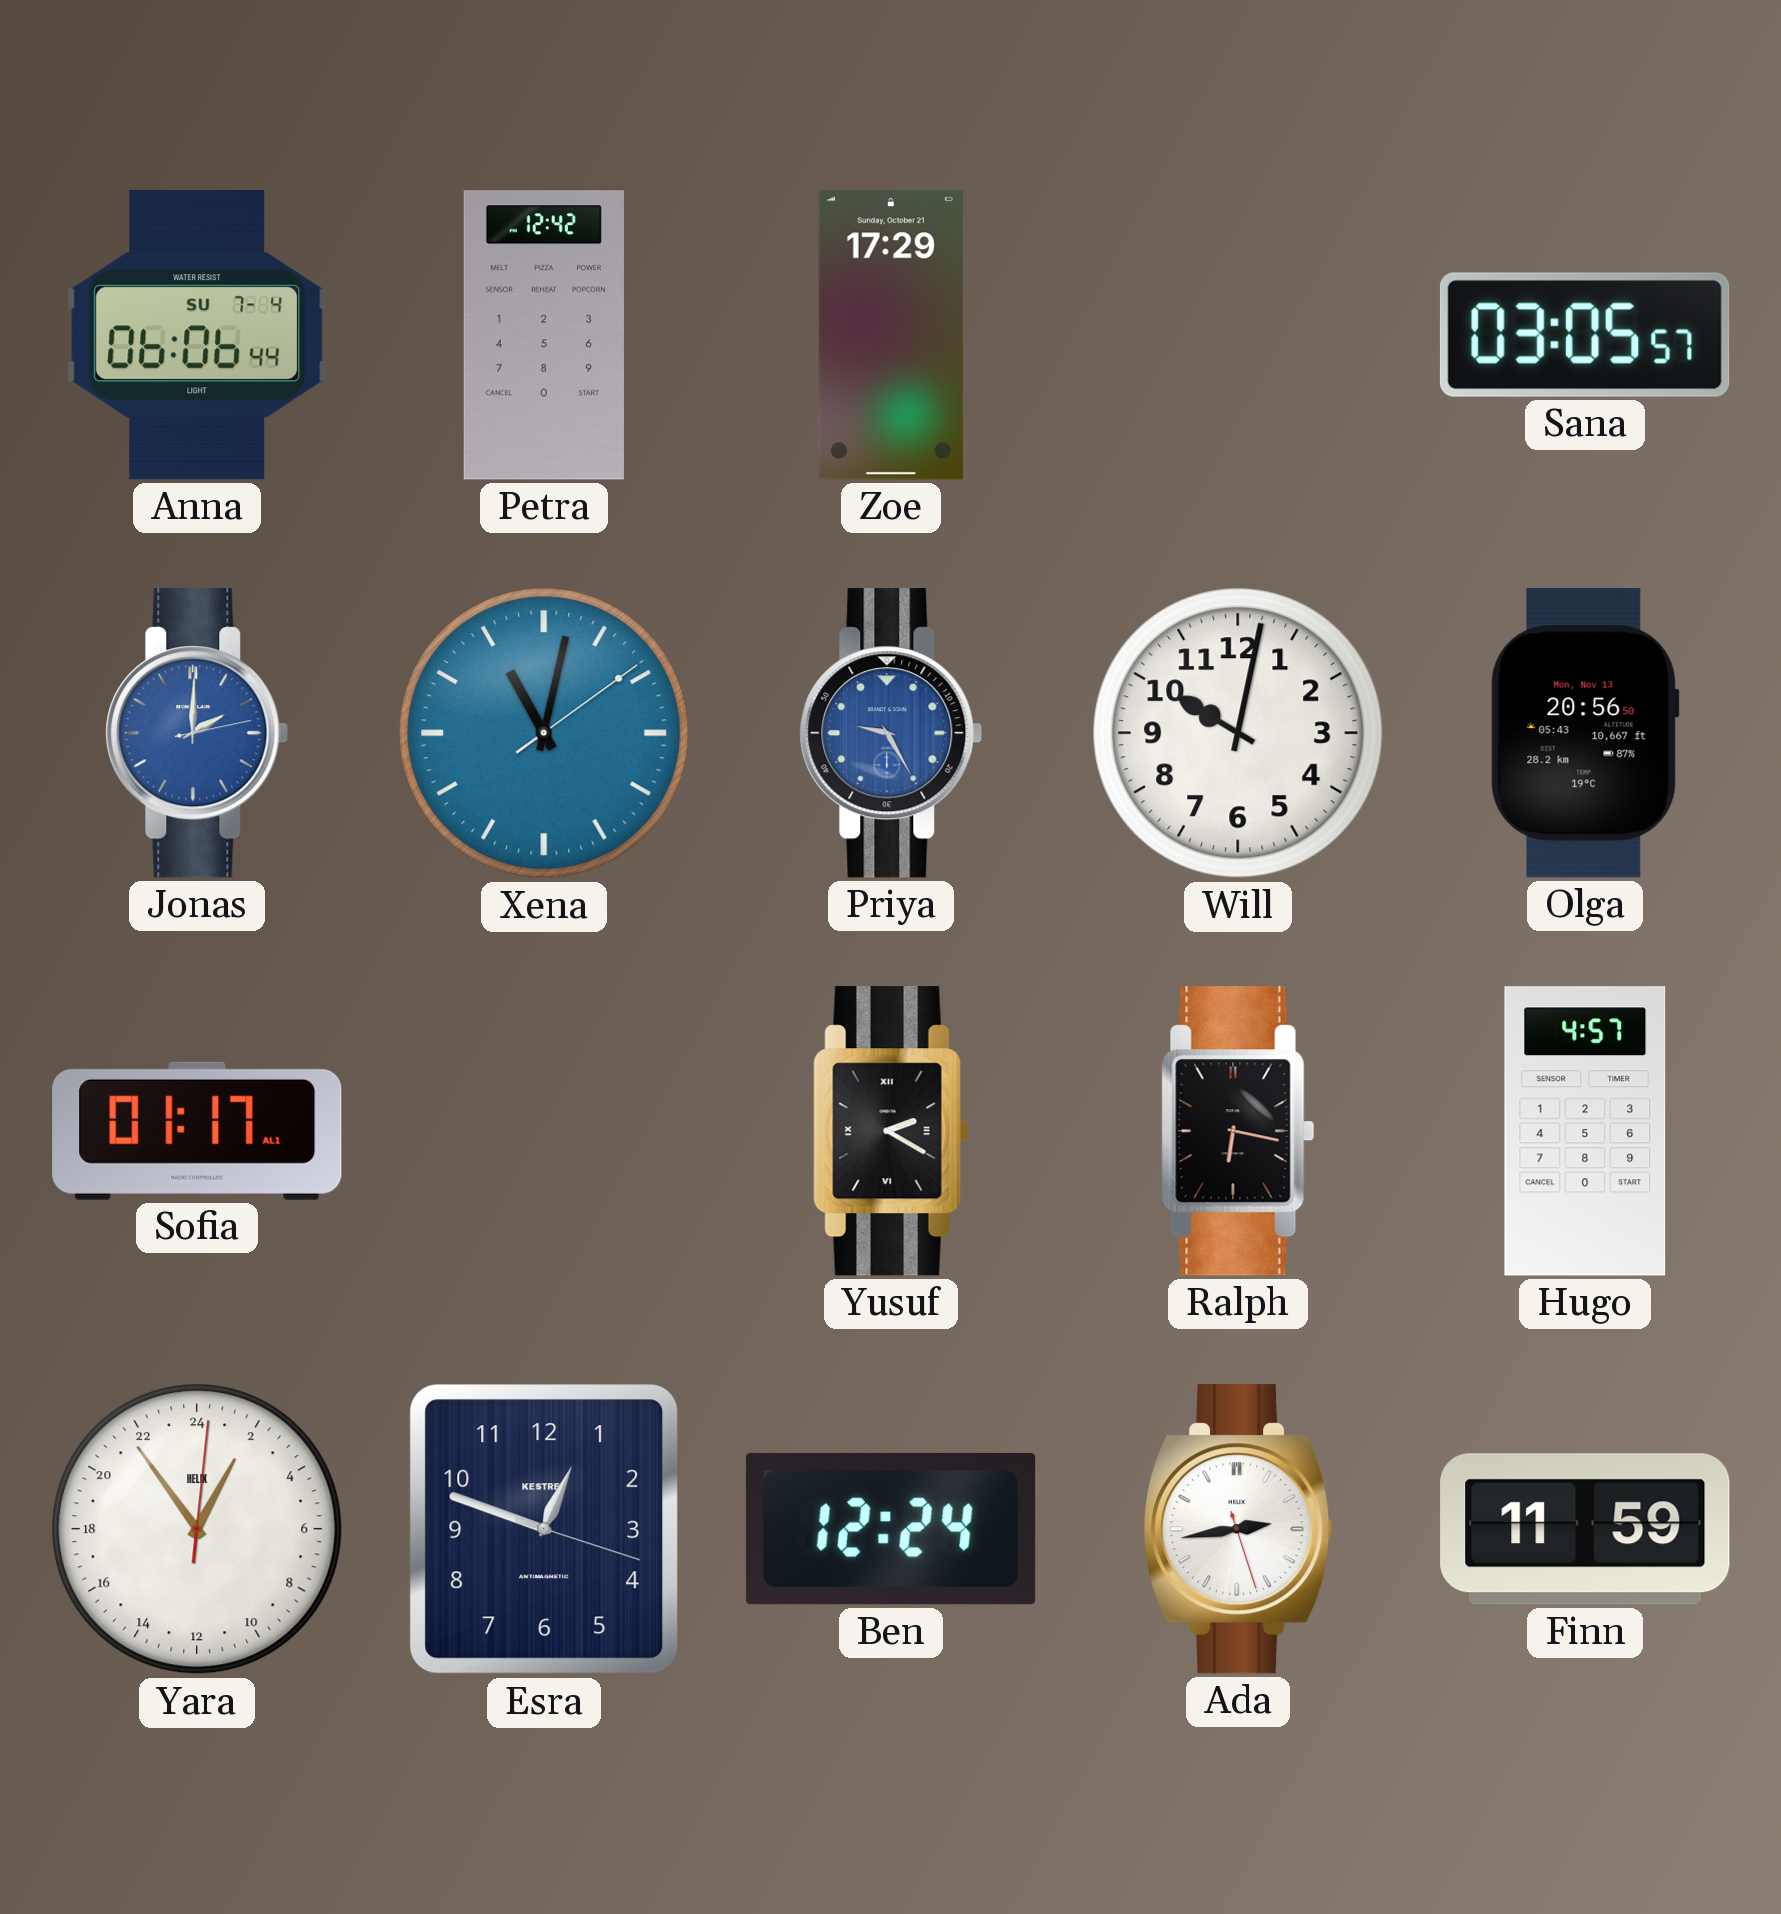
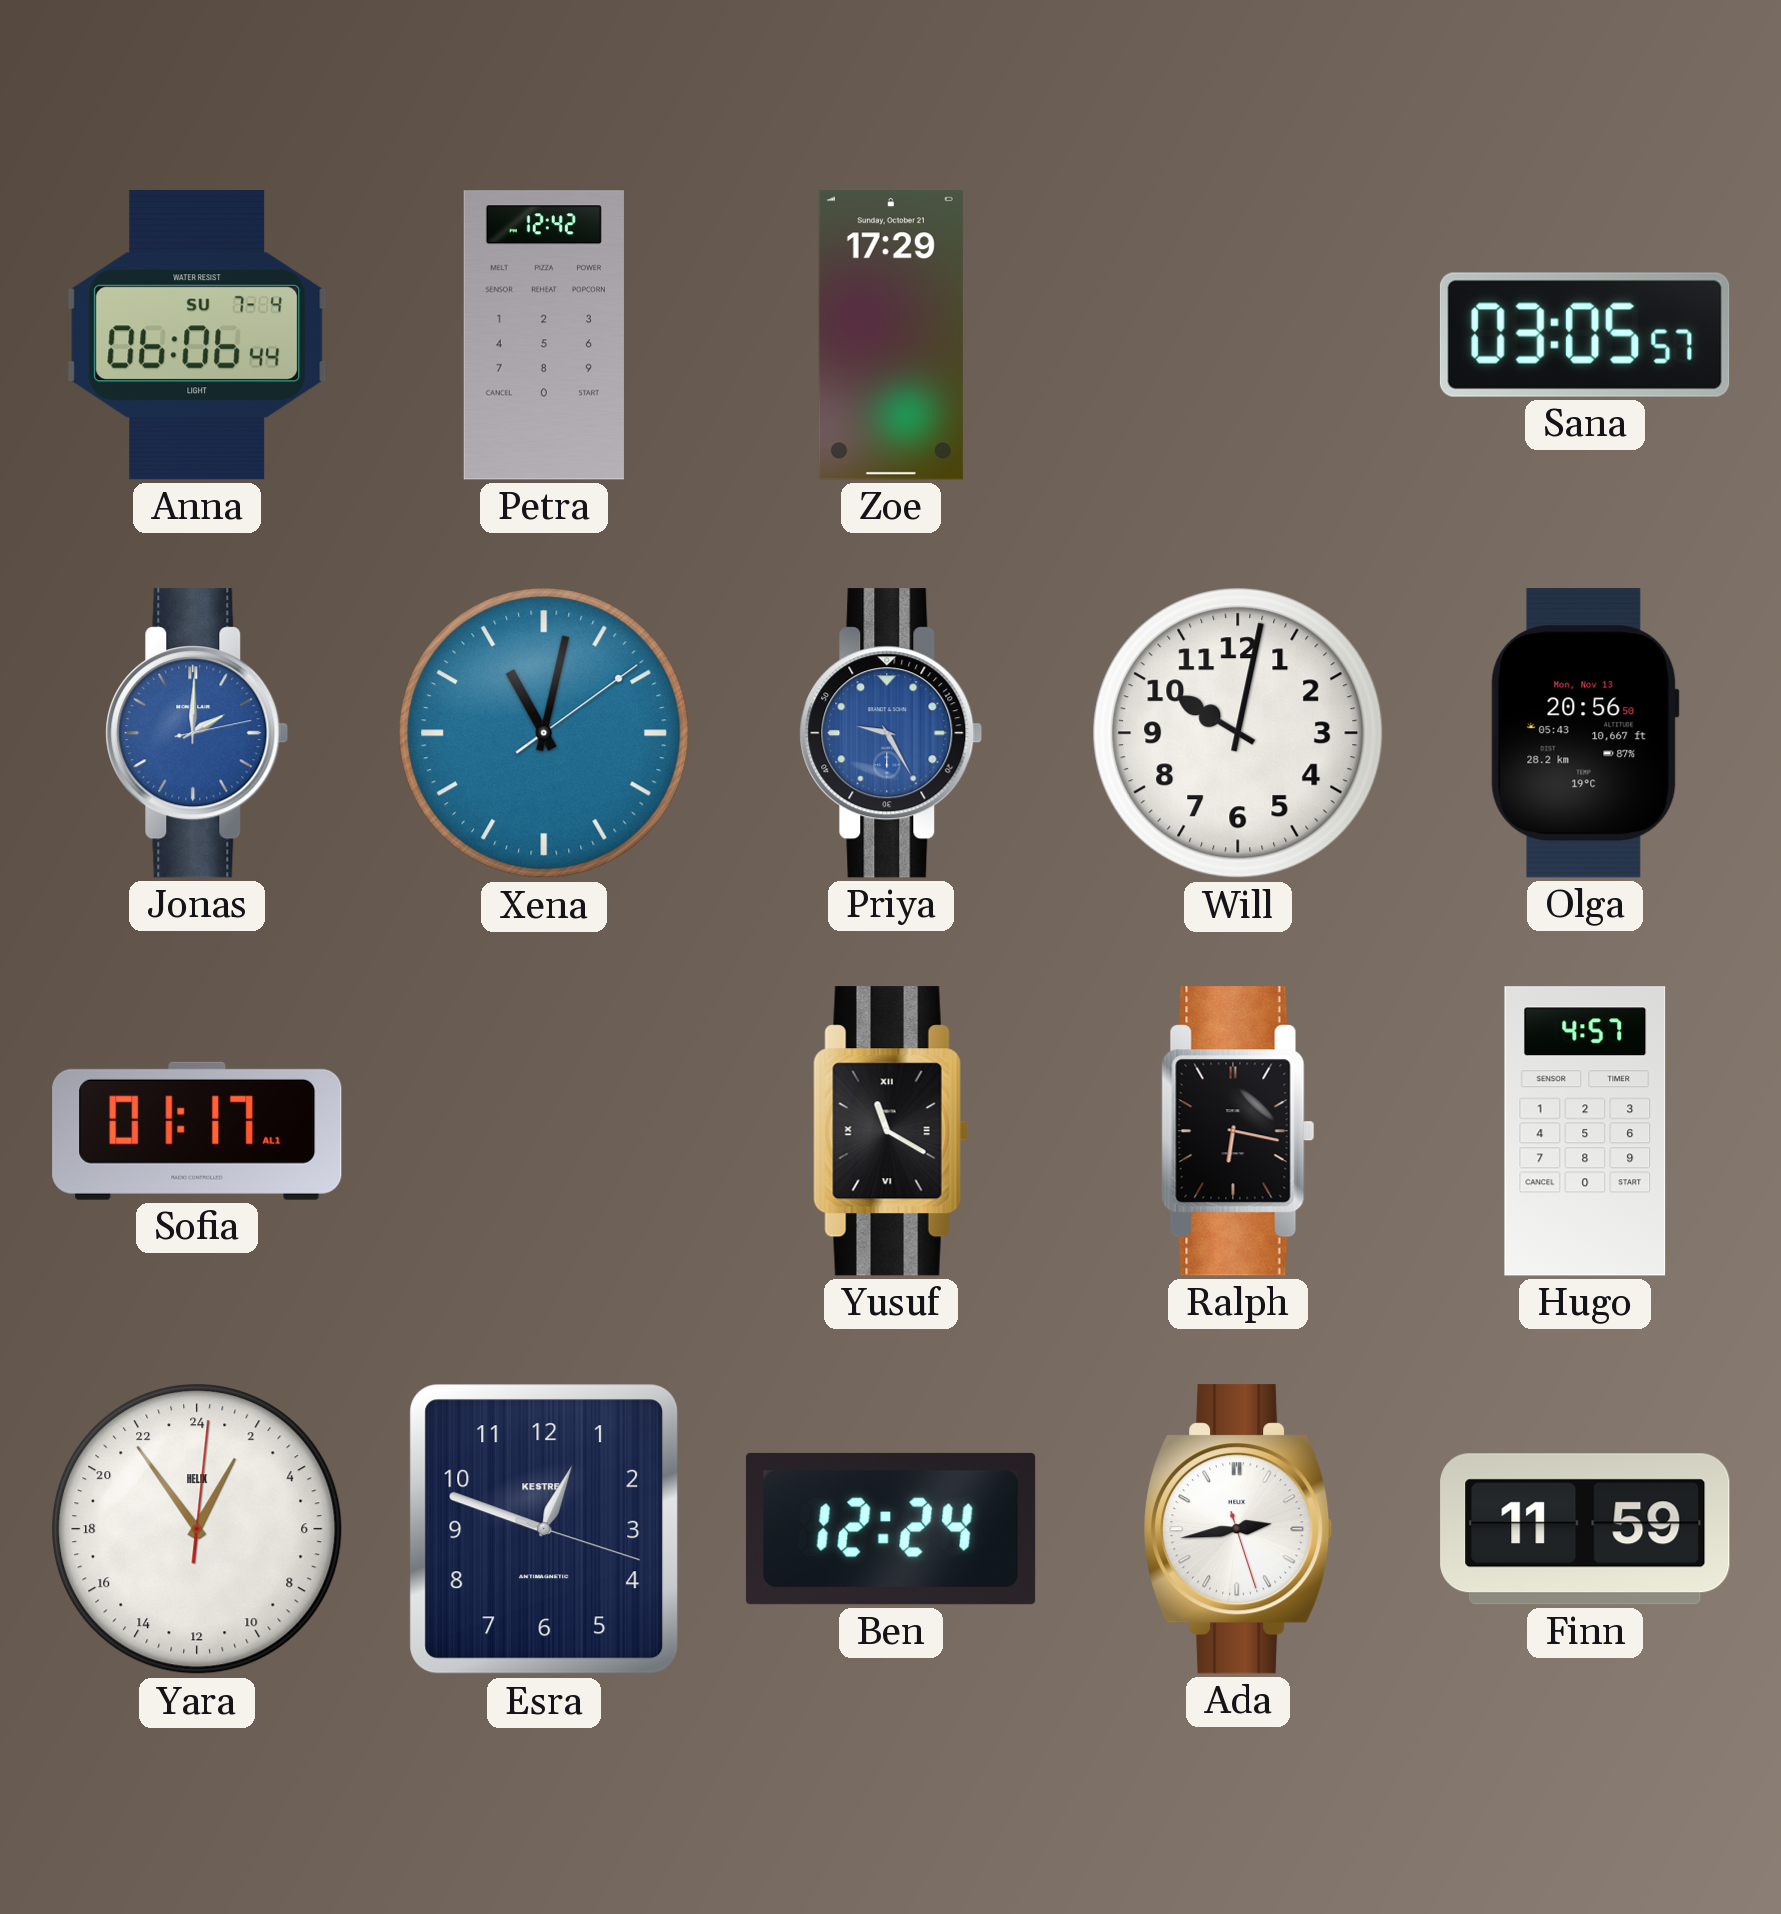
Yusuf: 2:20 -> 11:20 (891, 1131)
